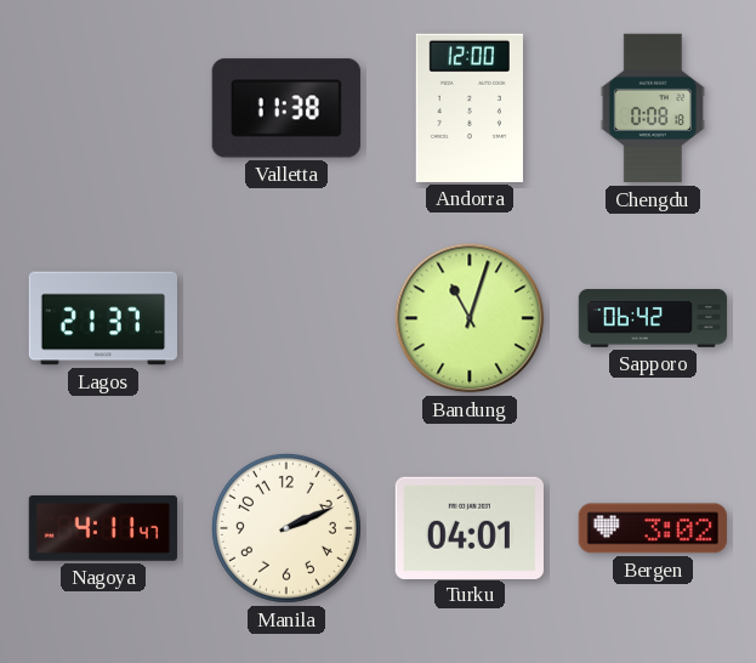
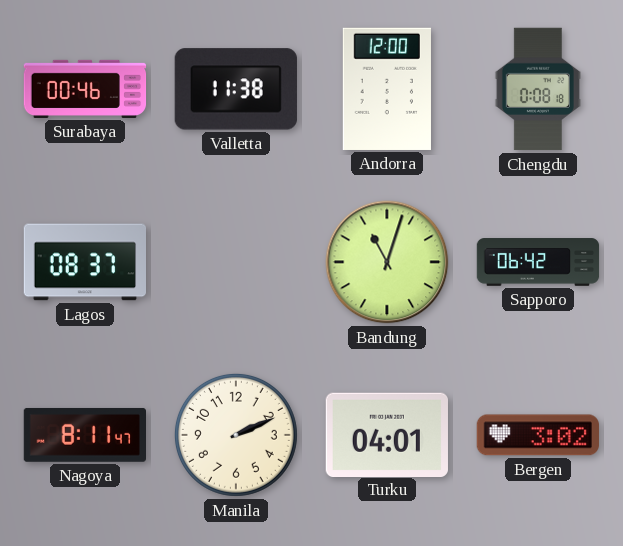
Surabaya: none -> 00:46 (85, 89)
Lagos: 21:37 -> 08:37 (84, 262)
Nagoya: 4:11 -> 8:11 (84, 435)
